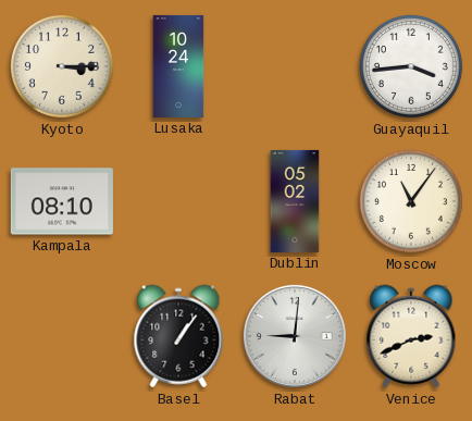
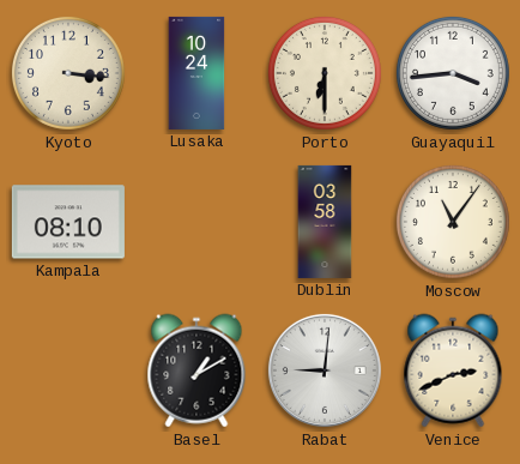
Kyoto: 3:15 -> 3:16 (68, 73)
Porto: none -> 6:30 (325, 73)
Dublin: 05:02 -> 03:58 (325, 222)
Basel: 1:06 -> 1:10 (196, 370)
